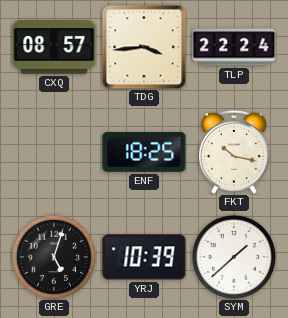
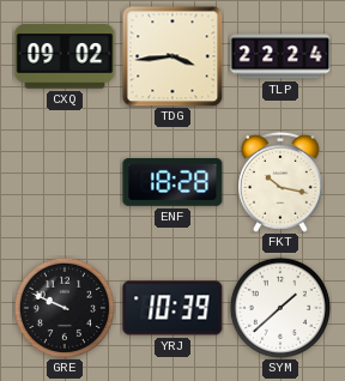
CXQ: 08:57 -> 09:02 (65, 56)
ENF: 18:25 -> 18:28 (172, 183)
GRE: 5:03 -> 9:49 (63, 307)
